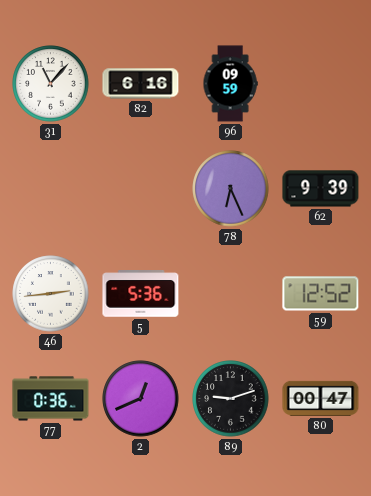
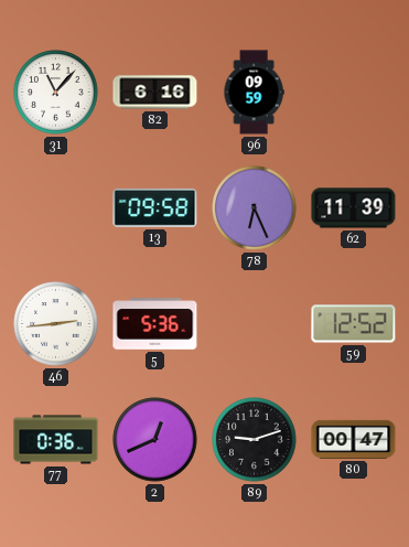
13: none -> 09:58 (155, 207)
62: 9:39 -> 11:39 (354, 208)
